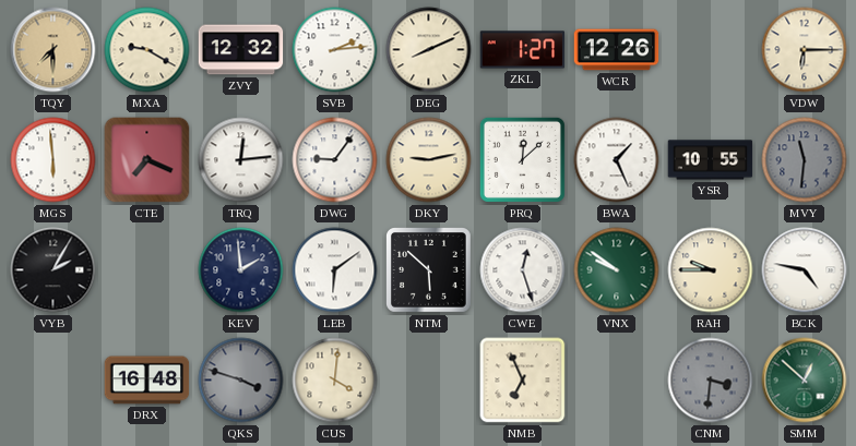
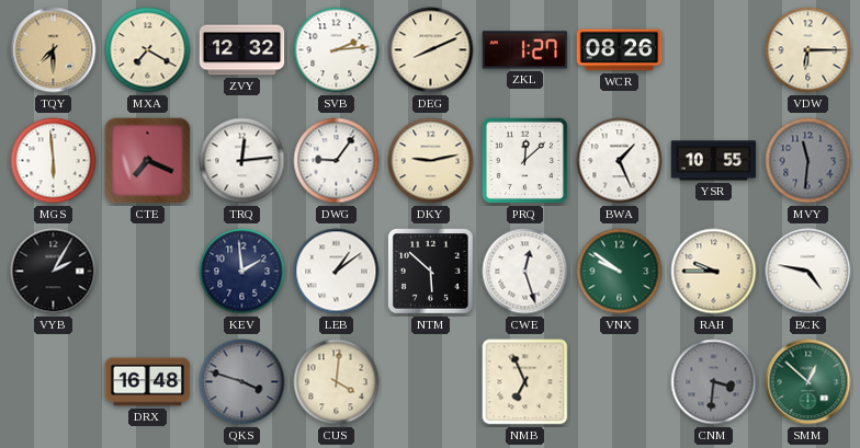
MXA: 9:20 -> 7:20 (148, 50)
WCR: 12:26 -> 08:26 (620, 50)
LEB: 6:09 -> 1:09 (337, 272)
